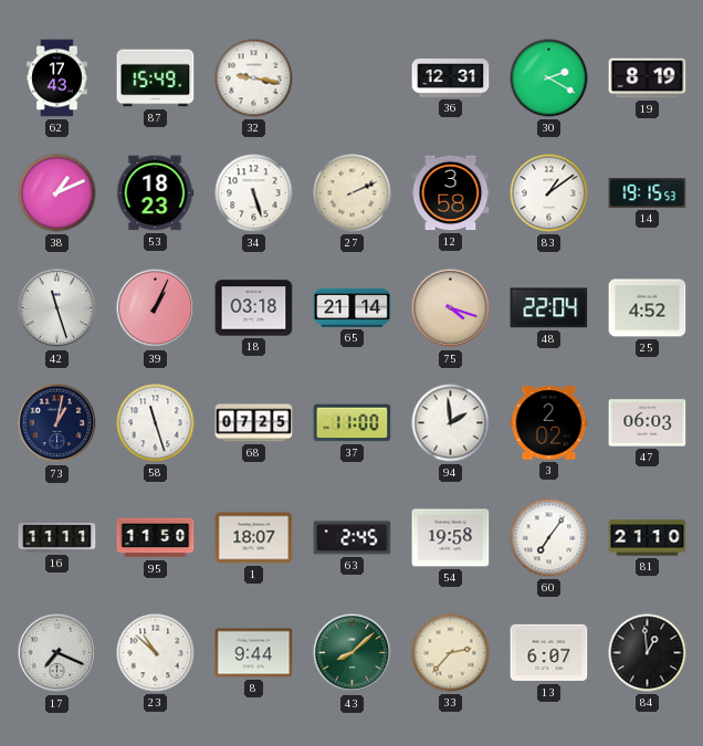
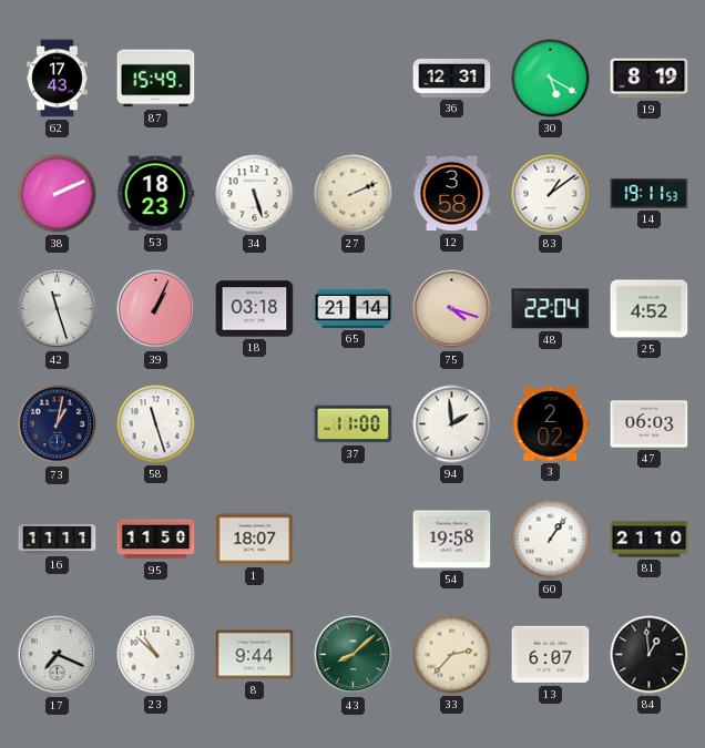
32: 9:17 -> none (254, 78)
30: 2:20 -> 5:20 (551, 79)
38: 1:11 -> 2:11 (58, 194)
14: 19:15 -> 19:11 (650, 193)
68: 07:25 -> none (254, 423)
63: 2:45 -> none (353, 538)
60: 7:06 -> 1:06 (551, 540)
